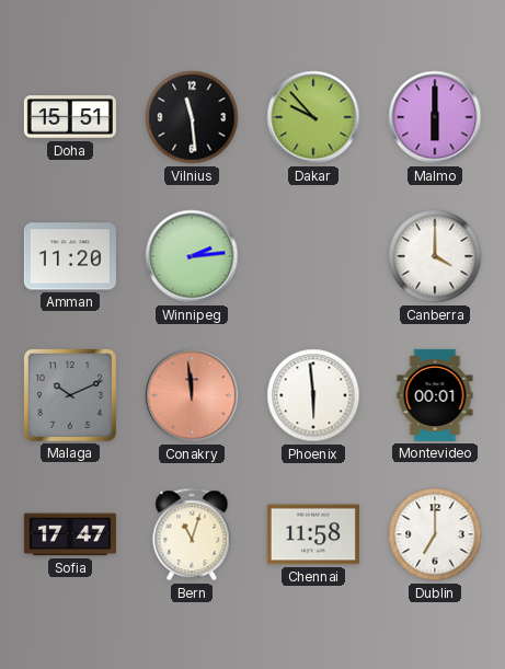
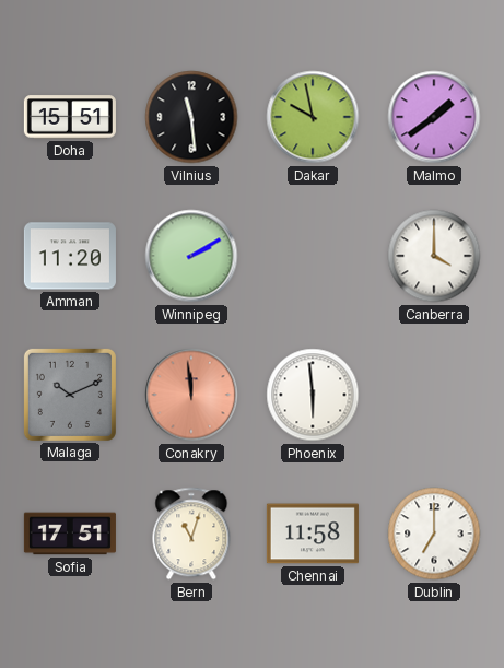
Dakar: 9:53 -> 9:58 (313, 117)
Malmo: 6:00 -> 1:39 (434, 117)
Winnipeg: 2:14 -> 2:10 (191, 256)
Montevideo: 00:01 -> none (435, 395)
Sofia: 17:47 -> 17:51 (70, 534)
